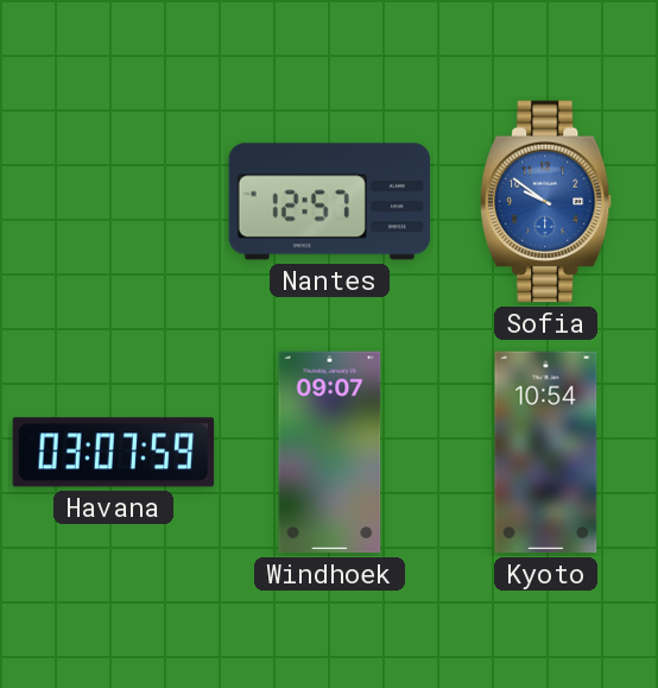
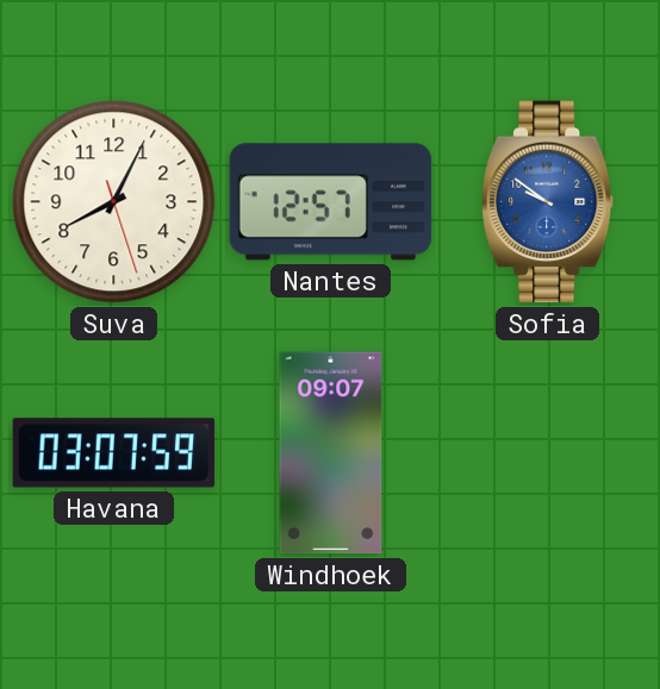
Suva: none -> 8:04 (114, 202)
Kyoto: 10:54 -> none (546, 453)
